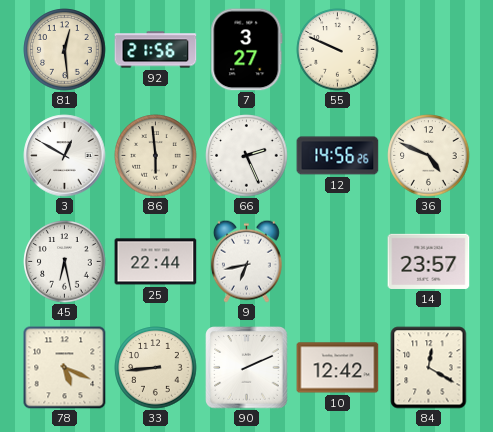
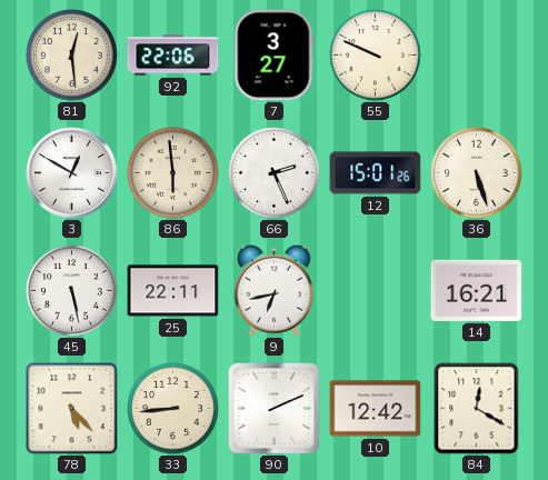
92: 21:56 -> 22:06 (173, 56)
12: 14:56 -> 15:01 (376, 173)
36: 4:49 -> 5:27 (477, 173)
45: 6:28 -> 5:28 (72, 291)
25: 22:44 -> 22:11 (173, 291)
14: 23:57 -> 16:21 (477, 290)
78: 5:19 -> 5:23 (72, 409)
